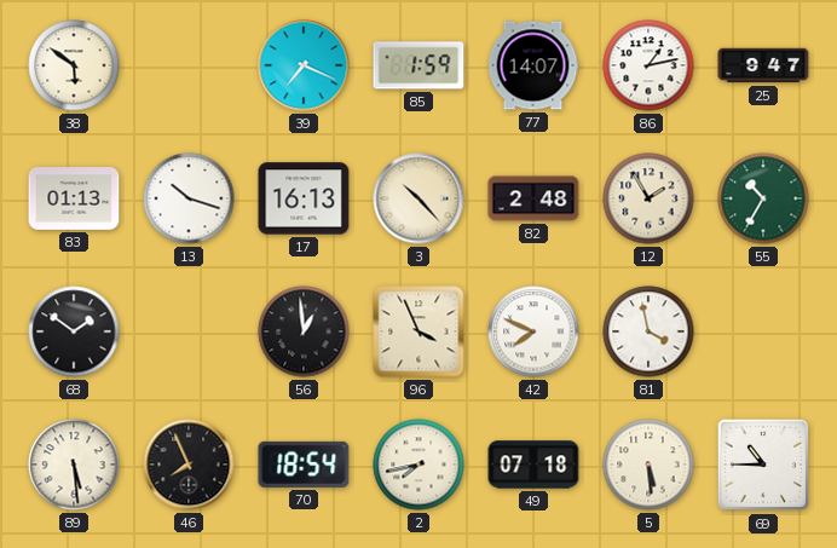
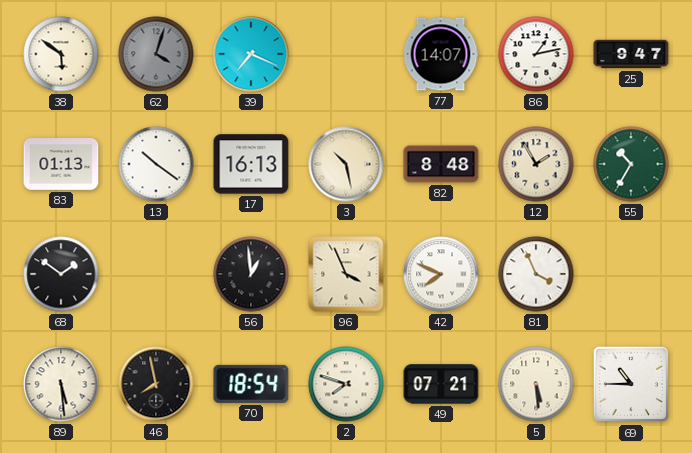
62: none -> 4:03 (156, 54)
85: 1:59 -> none (418, 65)
13: 10:18 -> 10:21 (156, 164)
3: 10:23 -> 10:28 (346, 164)
82: 2:48 -> 8:48 (441, 164)
81: 3:58 -> 3:56 (536, 274)
46: 7:56 -> 7:58 (156, 384)
2: 7:43 -> 7:48 (346, 384)
49: 07:18 -> 07:21 (441, 384)
